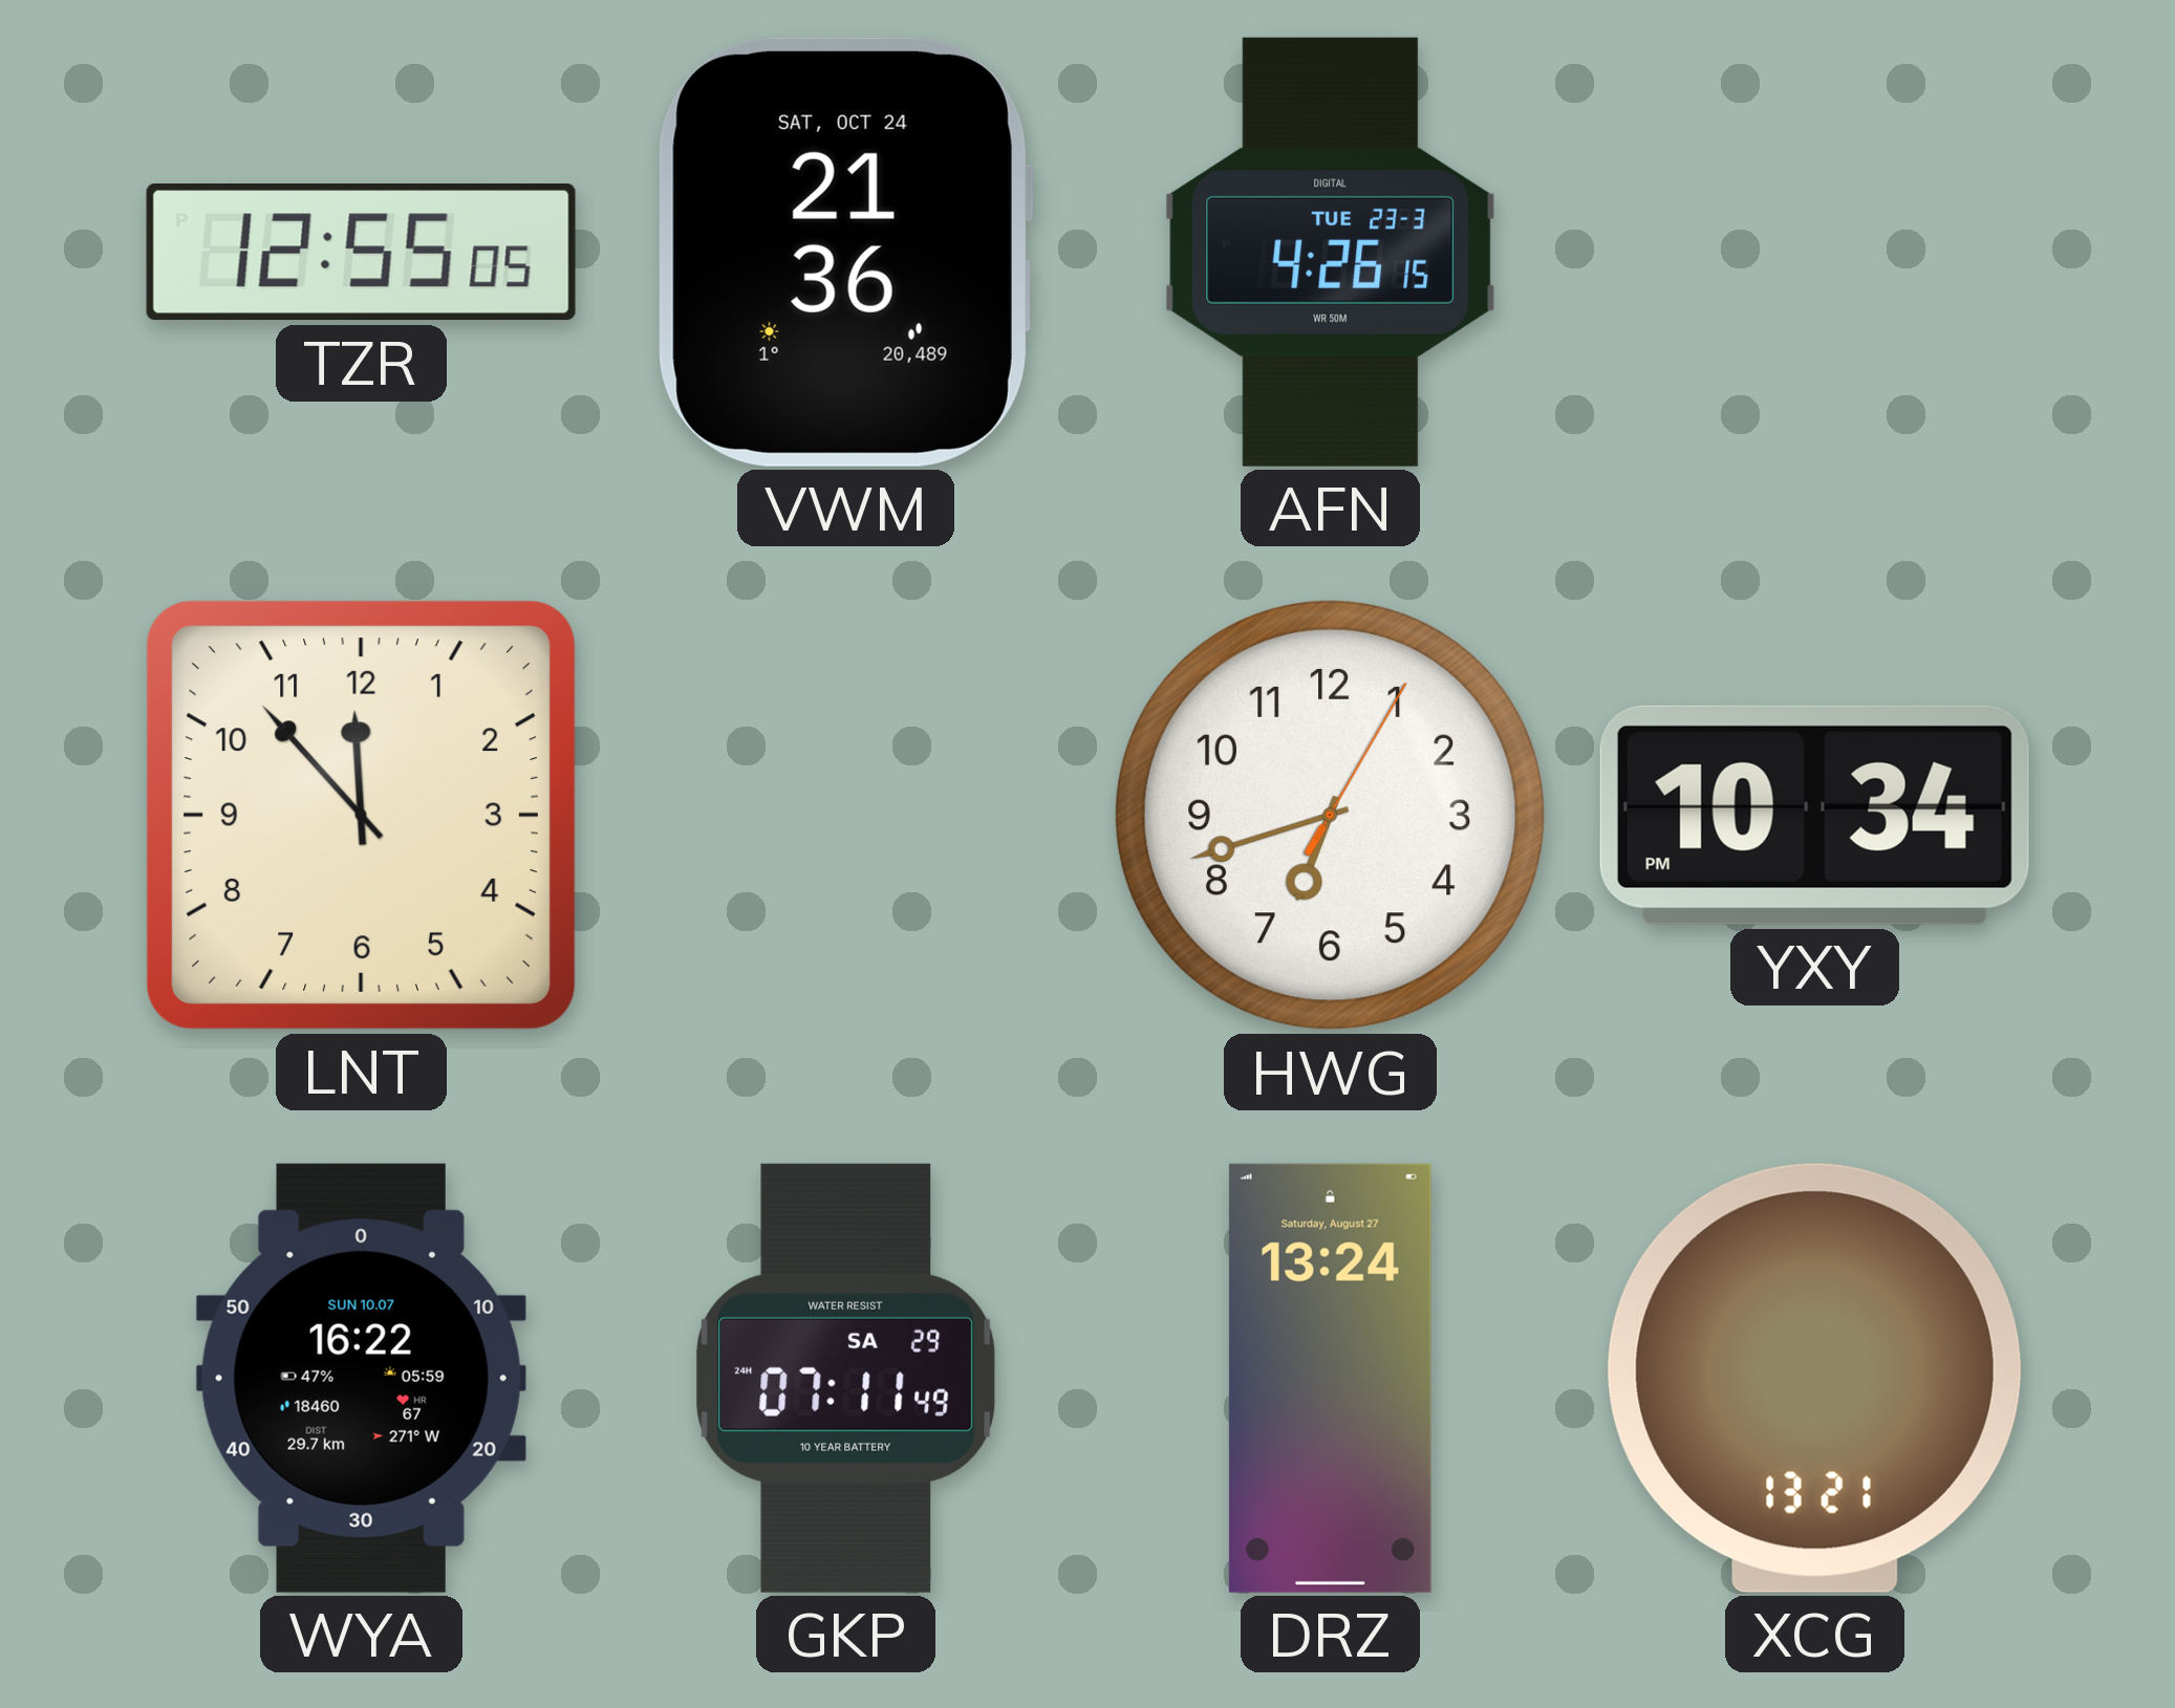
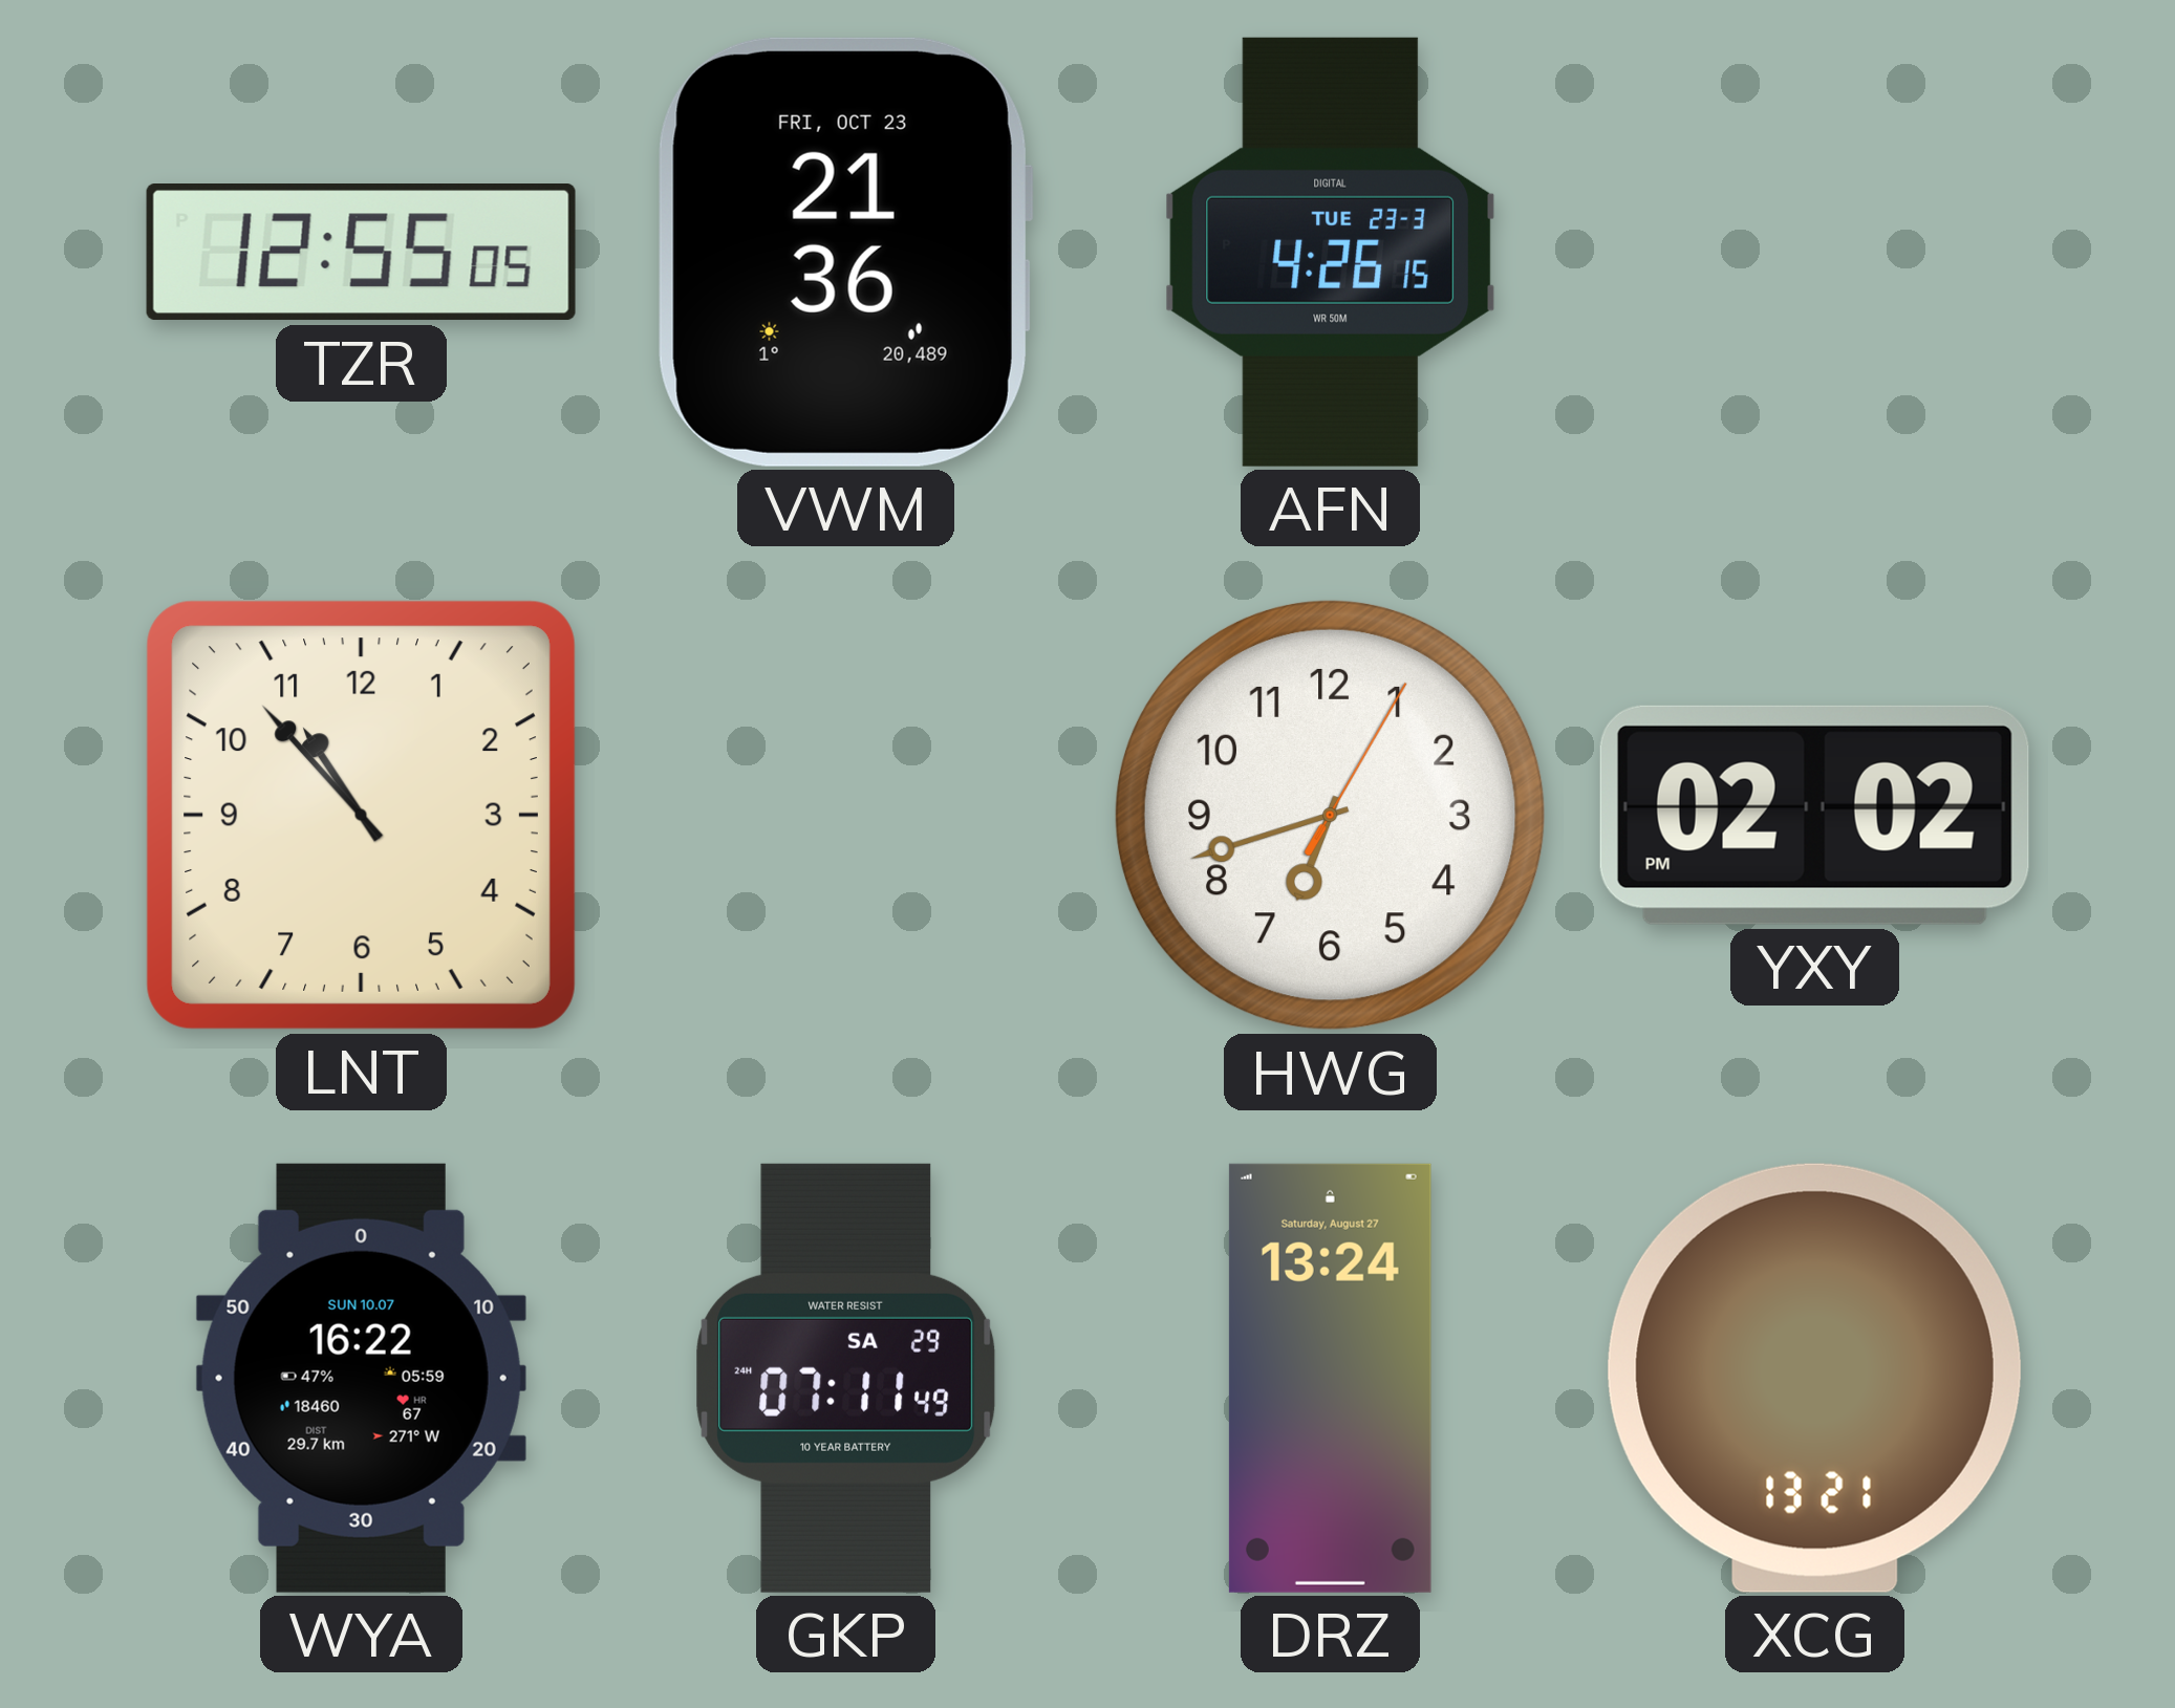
VWM date: SAT, OCT 24 -> FRI, OCT 23 (845, 252)
LNT: 11:53 -> 10:53 (361, 815)
YXY: 10:34 -> 02:02 (1814, 815)
